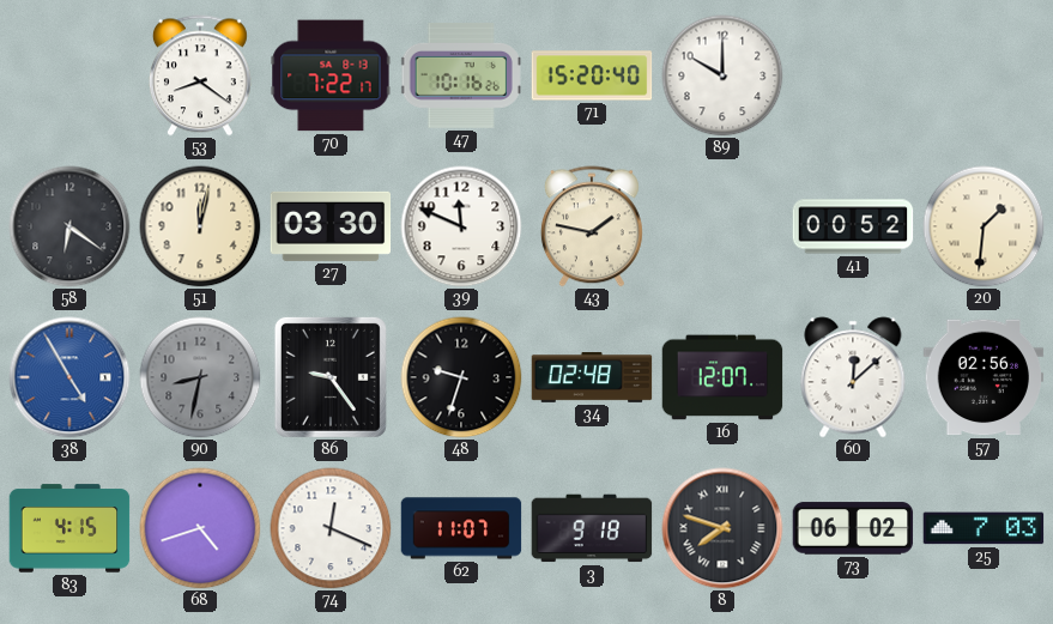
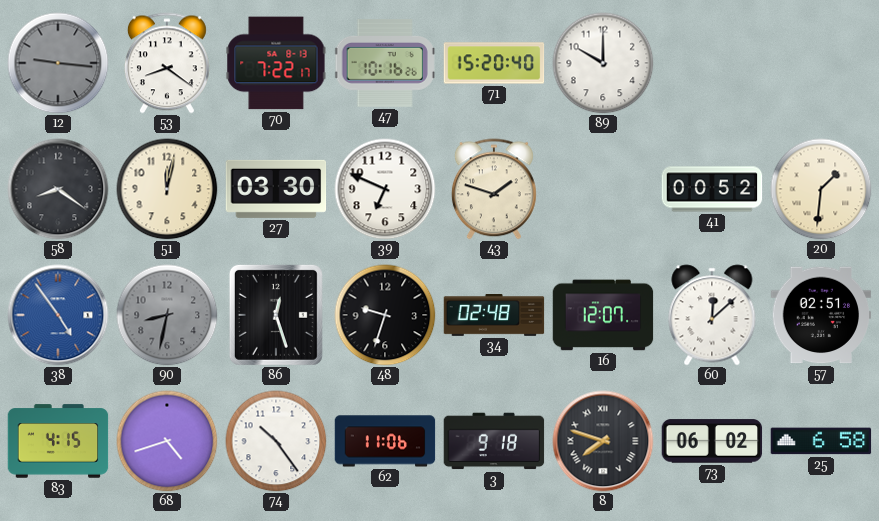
12: none -> 9:16 (58, 63)
58: 6:21 -> 8:21 (58, 189)
39: 11:49 -> 6:49 (385, 189)
43: 1:47 -> 1:48 (494, 189)
38: 4:55 -> 4:54 (58, 315)
86: 9:24 -> 12:27 (276, 315)
57: 02:56 -> 02:51 (821, 315)
74: 12:19 -> 10:24 (276, 441)
62: 11:07 -> 11:06 (385, 441)
25: 7:03 -> 6:58 (821, 441)
